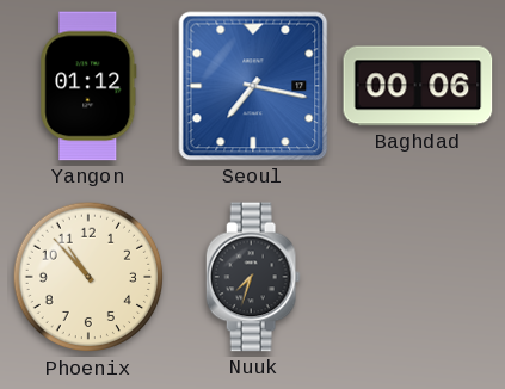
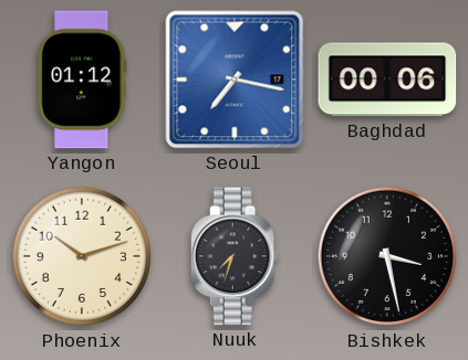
Phoenix: 10:53 -> 10:12 (82, 256)
Bishkek: none -> 3:28 (387, 256)
